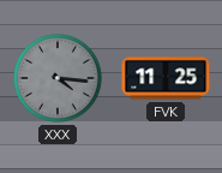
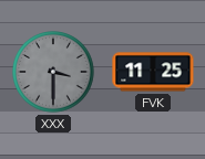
XXX: 4:16 -> 3:30 (53, 72)
